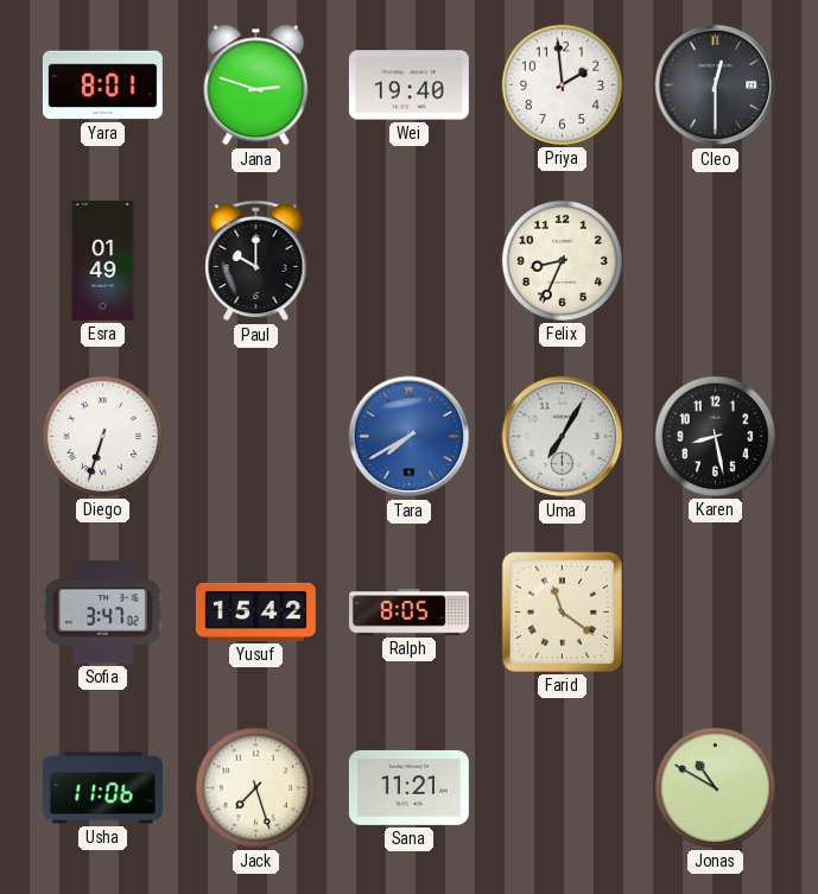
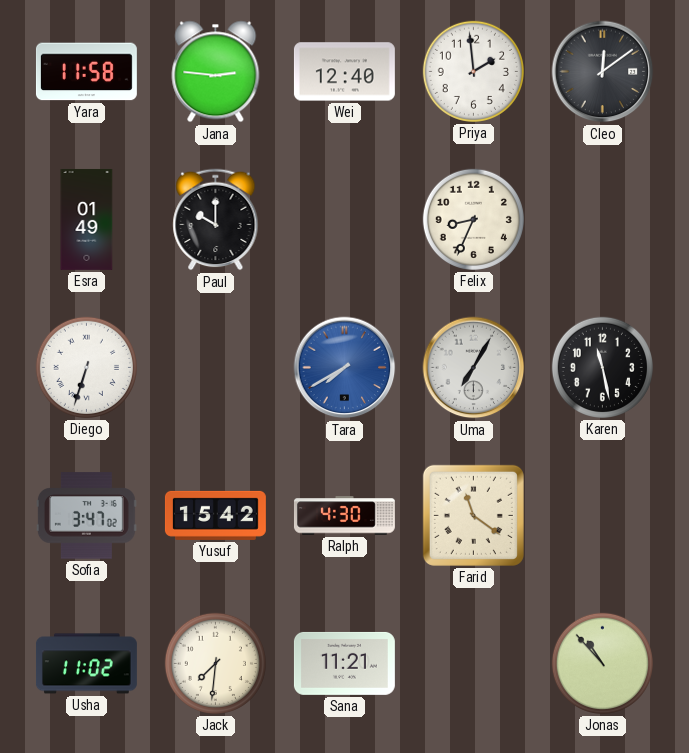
Yara: 8:01 -> 11:58 (86, 72)
Jana: 2:48 -> 2:46 (216, 72)
Wei: 19:40 -> 12:40 (344, 72)
Cleo: 12:30 -> 12:09 (603, 72)
Karen: 8:28 -> 11:28 (602, 367)
Ralph: 8:05 -> 4:30 (344, 516)
Usha: 11:06 -> 11:02 (86, 664)
Jack: 7:27 -> 7:31 (215, 663)
Jonas: 10:50 -> 10:53 (602, 663)
